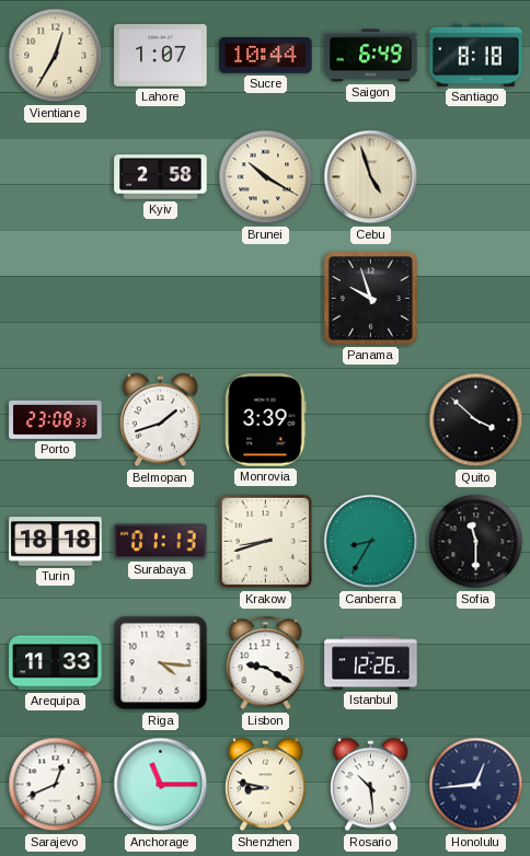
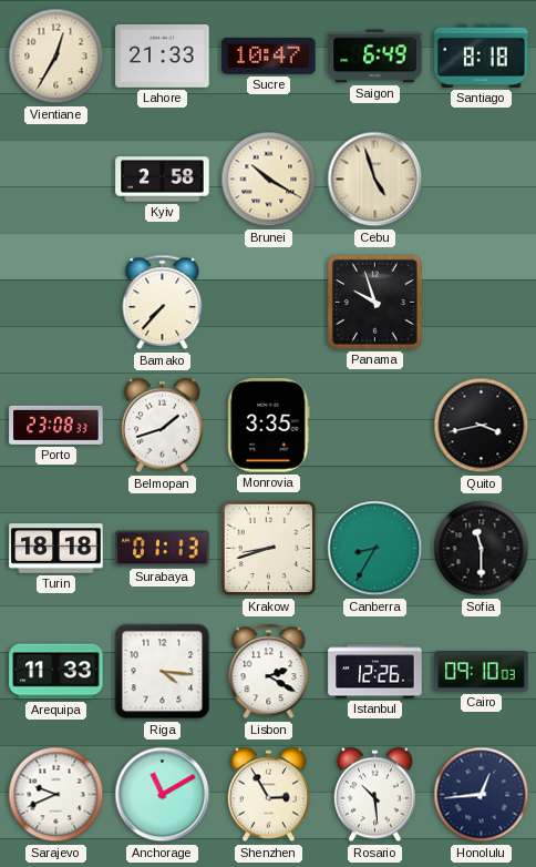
Lahore: 1:07 -> 21:33 (163, 57)
Sucre: 10:44 -> 10:47 (269, 57)
Bamako: none -> 7:37 (163, 303)
Monrovia: 3:39 -> 3:35 (269, 426)
Quito: 3:52 -> 3:43 (482, 426)
Lisbon: 9:20 -> 2:20 (269, 672)
Cairo: none -> 09:10 (482, 672)
Sarajevo: 12:41 -> 9:41 (56, 795)
Anchorage: 11:15 -> 11:10 (163, 795)
Shenzhen: 8:47 -> 2:55 (268, 795)
